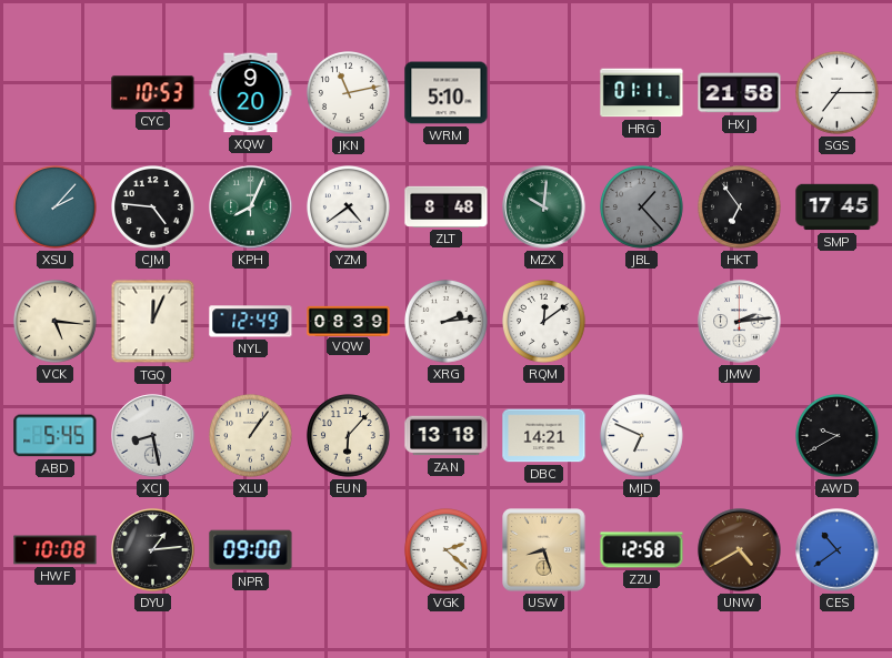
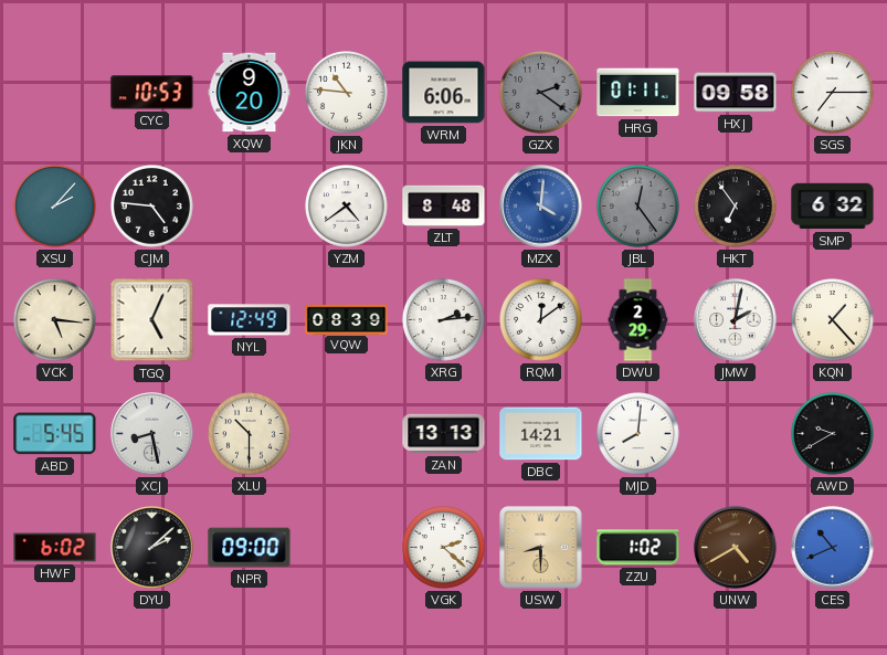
JKN: 11:13 -> 10:46 (347, 93)
WRM: 5:10 -> 6:06 (444, 93)
GZX: none -> 2:21 (541, 93)
HXJ: 21:58 -> 09:58 (736, 93)
KPH: 8:04 -> none (251, 207)
MZX: 10:01 -> 4:01 (541, 207)
MZX dial: green -> blue (541, 207)
JBL: 1:23 -> 12:24 (638, 207)
SMP: 17:45 -> 6:32 (833, 207)
TGQ: 12:04 -> 5:04 (152, 320)
DWU: none -> 2:29 (638, 320)
JMW: 2:14 -> 2:02 (736, 320)
KQN: none -> 1:23 (833, 320)
XLU: 1:06 -> 10:30 (250, 434)
EUN: 6:07 -> none (349, 436)
ZAN: 13:18 -> 13:13 (444, 434)
MJD: 6:49 -> 8:01 (638, 434)
HWF: 10:08 -> 6:02 (55, 548)
DYU: 1:14 -> 2:08 (152, 548)
USW: 8:27 -> 8:30 (541, 548)
ZZU: 12:58 -> 1:02 (638, 548)
CES: 10:39 -> 10:41 (833, 548)
